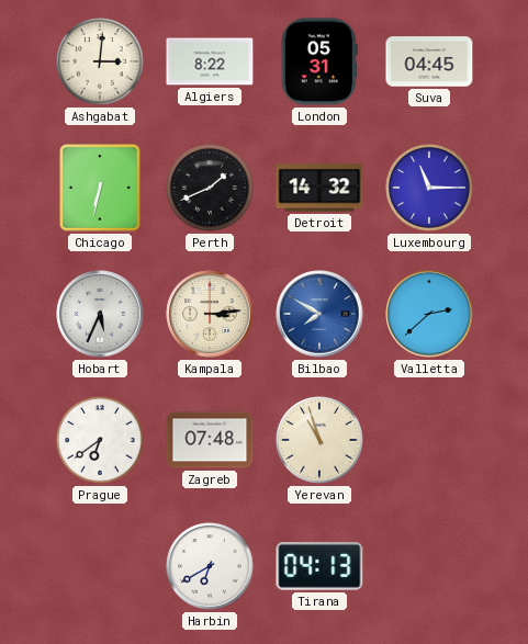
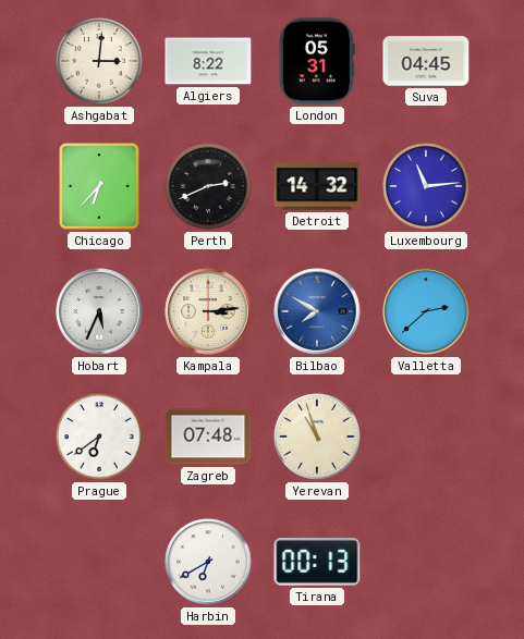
Chicago: 6:32 -> 6:37 (99, 186)
Perth: 1:41 -> 2:41 (208, 186)
Luxembourg: 11:15 -> 11:14 (426, 186)
Tirana: 04:13 -> 00:13 (317, 563)
